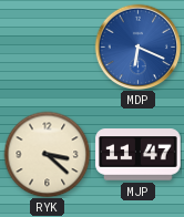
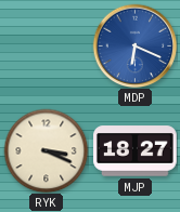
RYK: 3:22 -> 3:19 (46, 150)
MJP: 11:47 -> 18:27 (136, 151)
